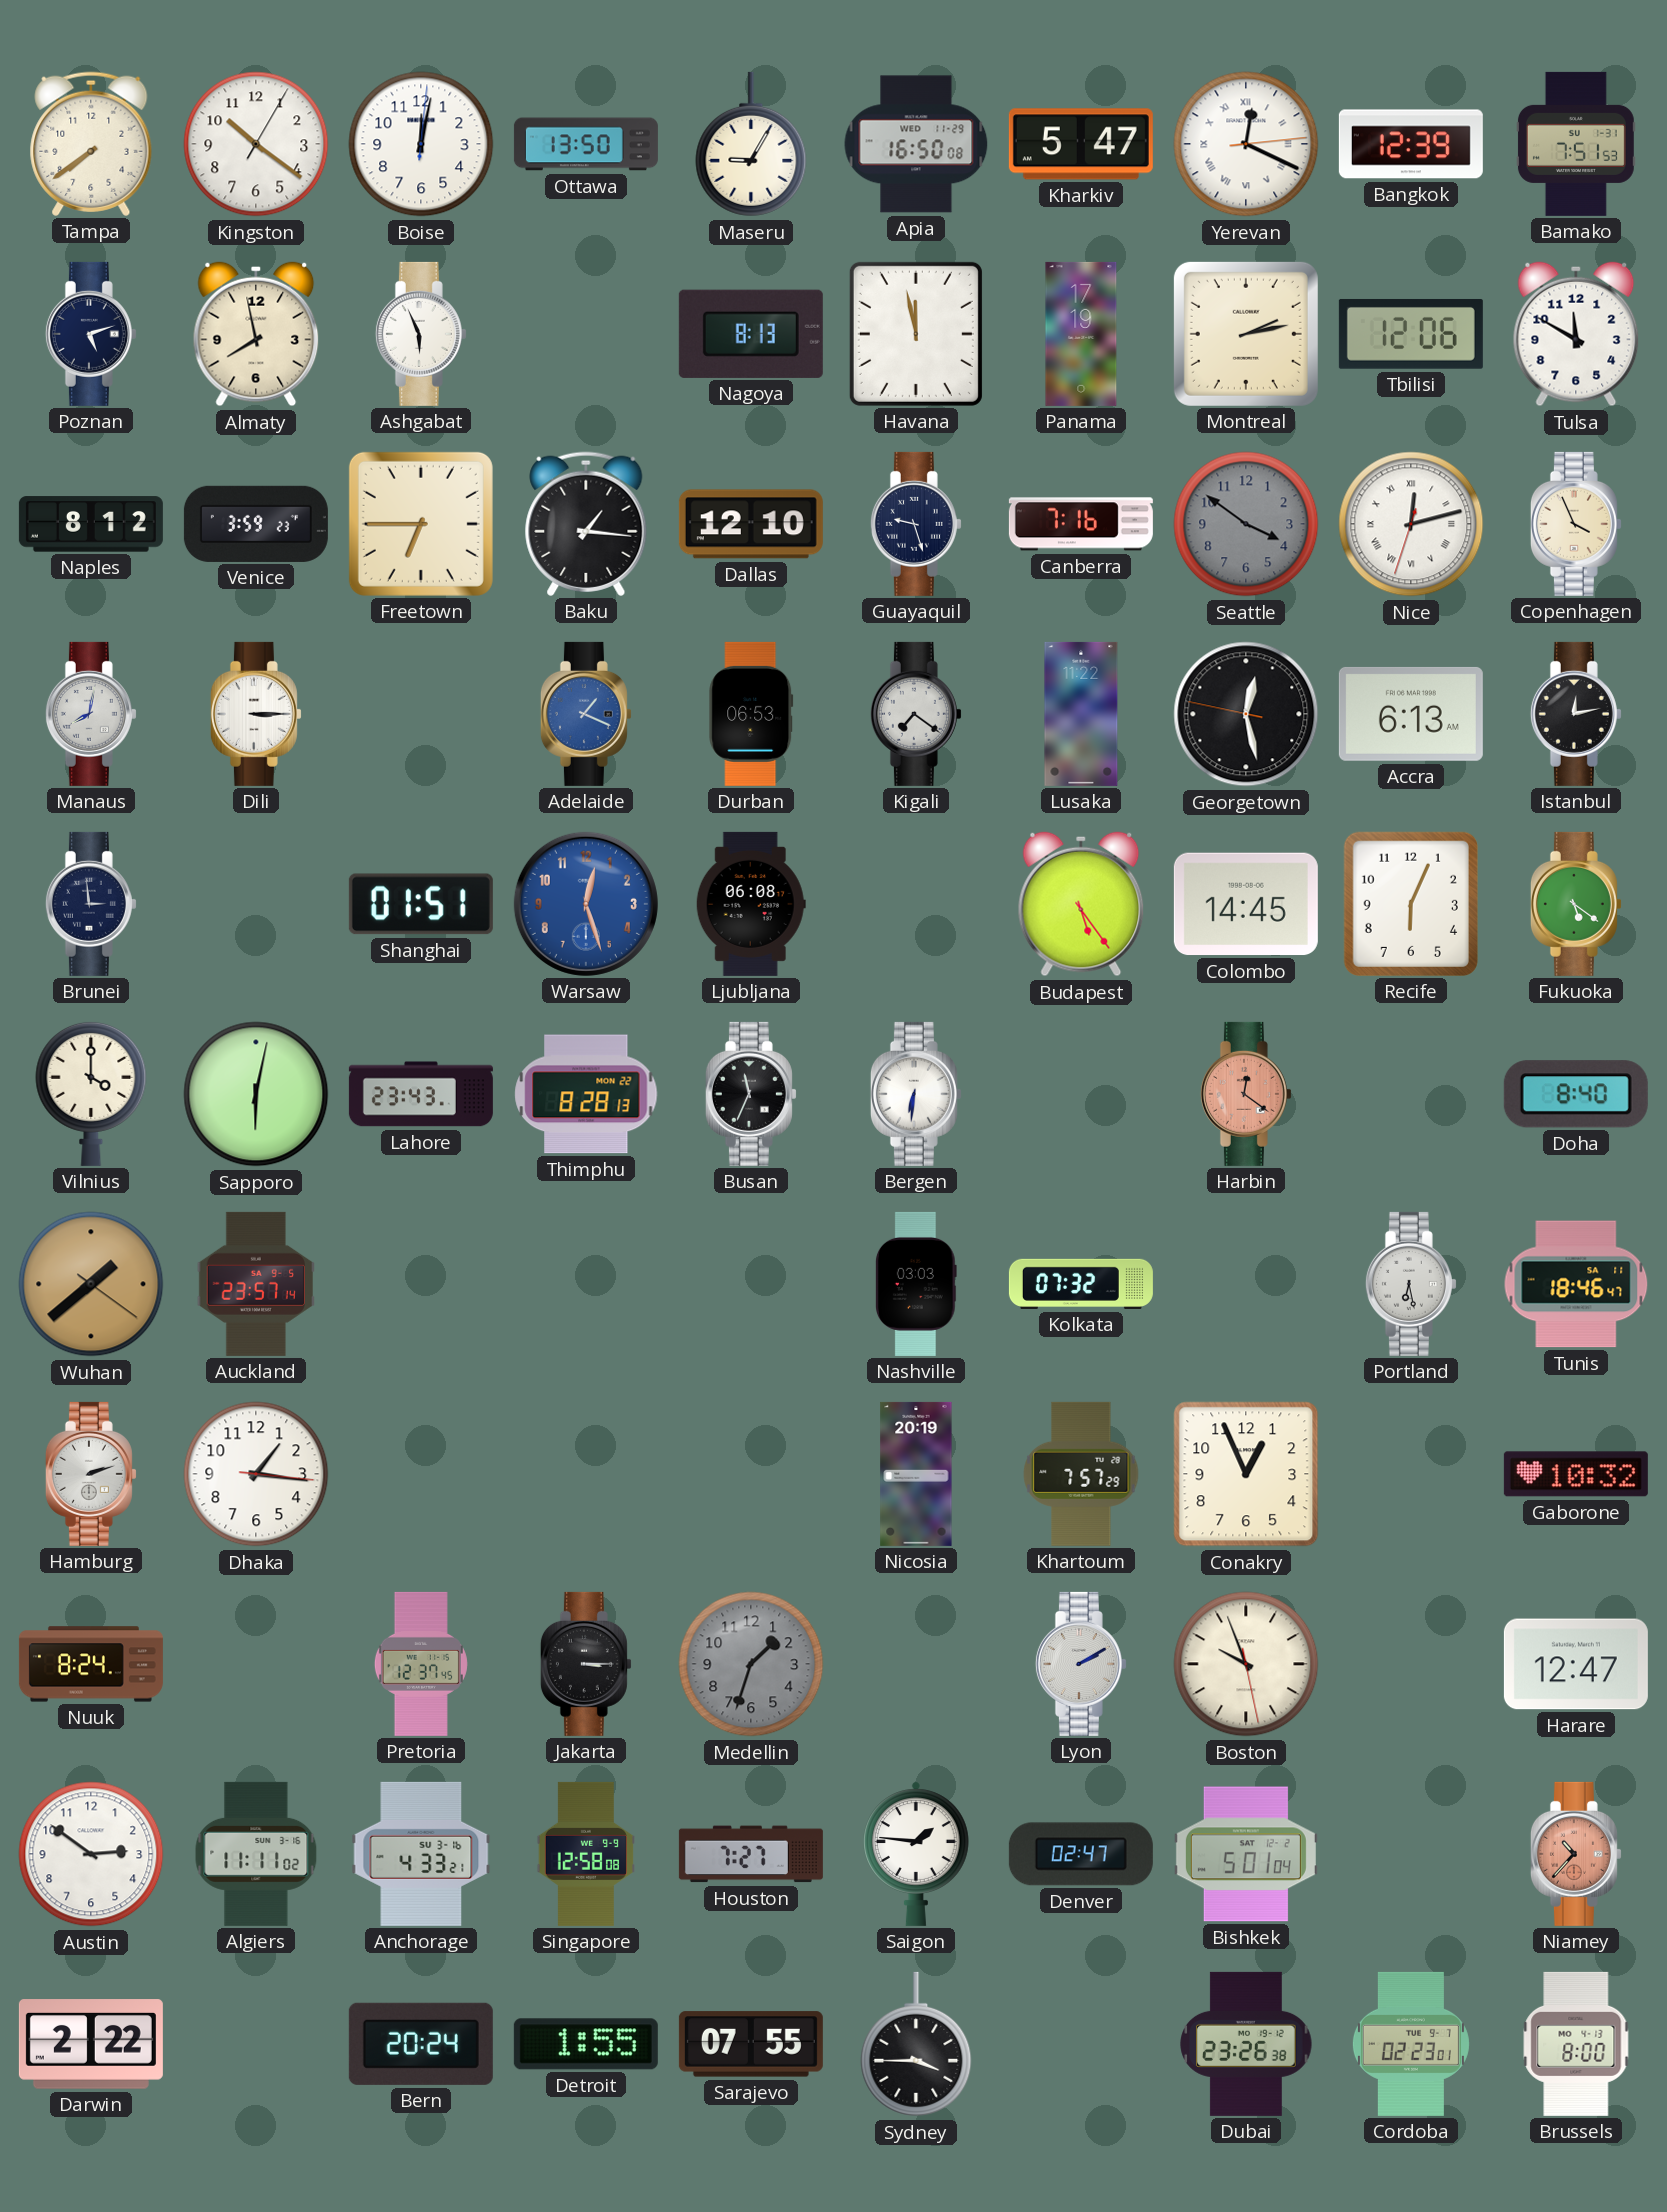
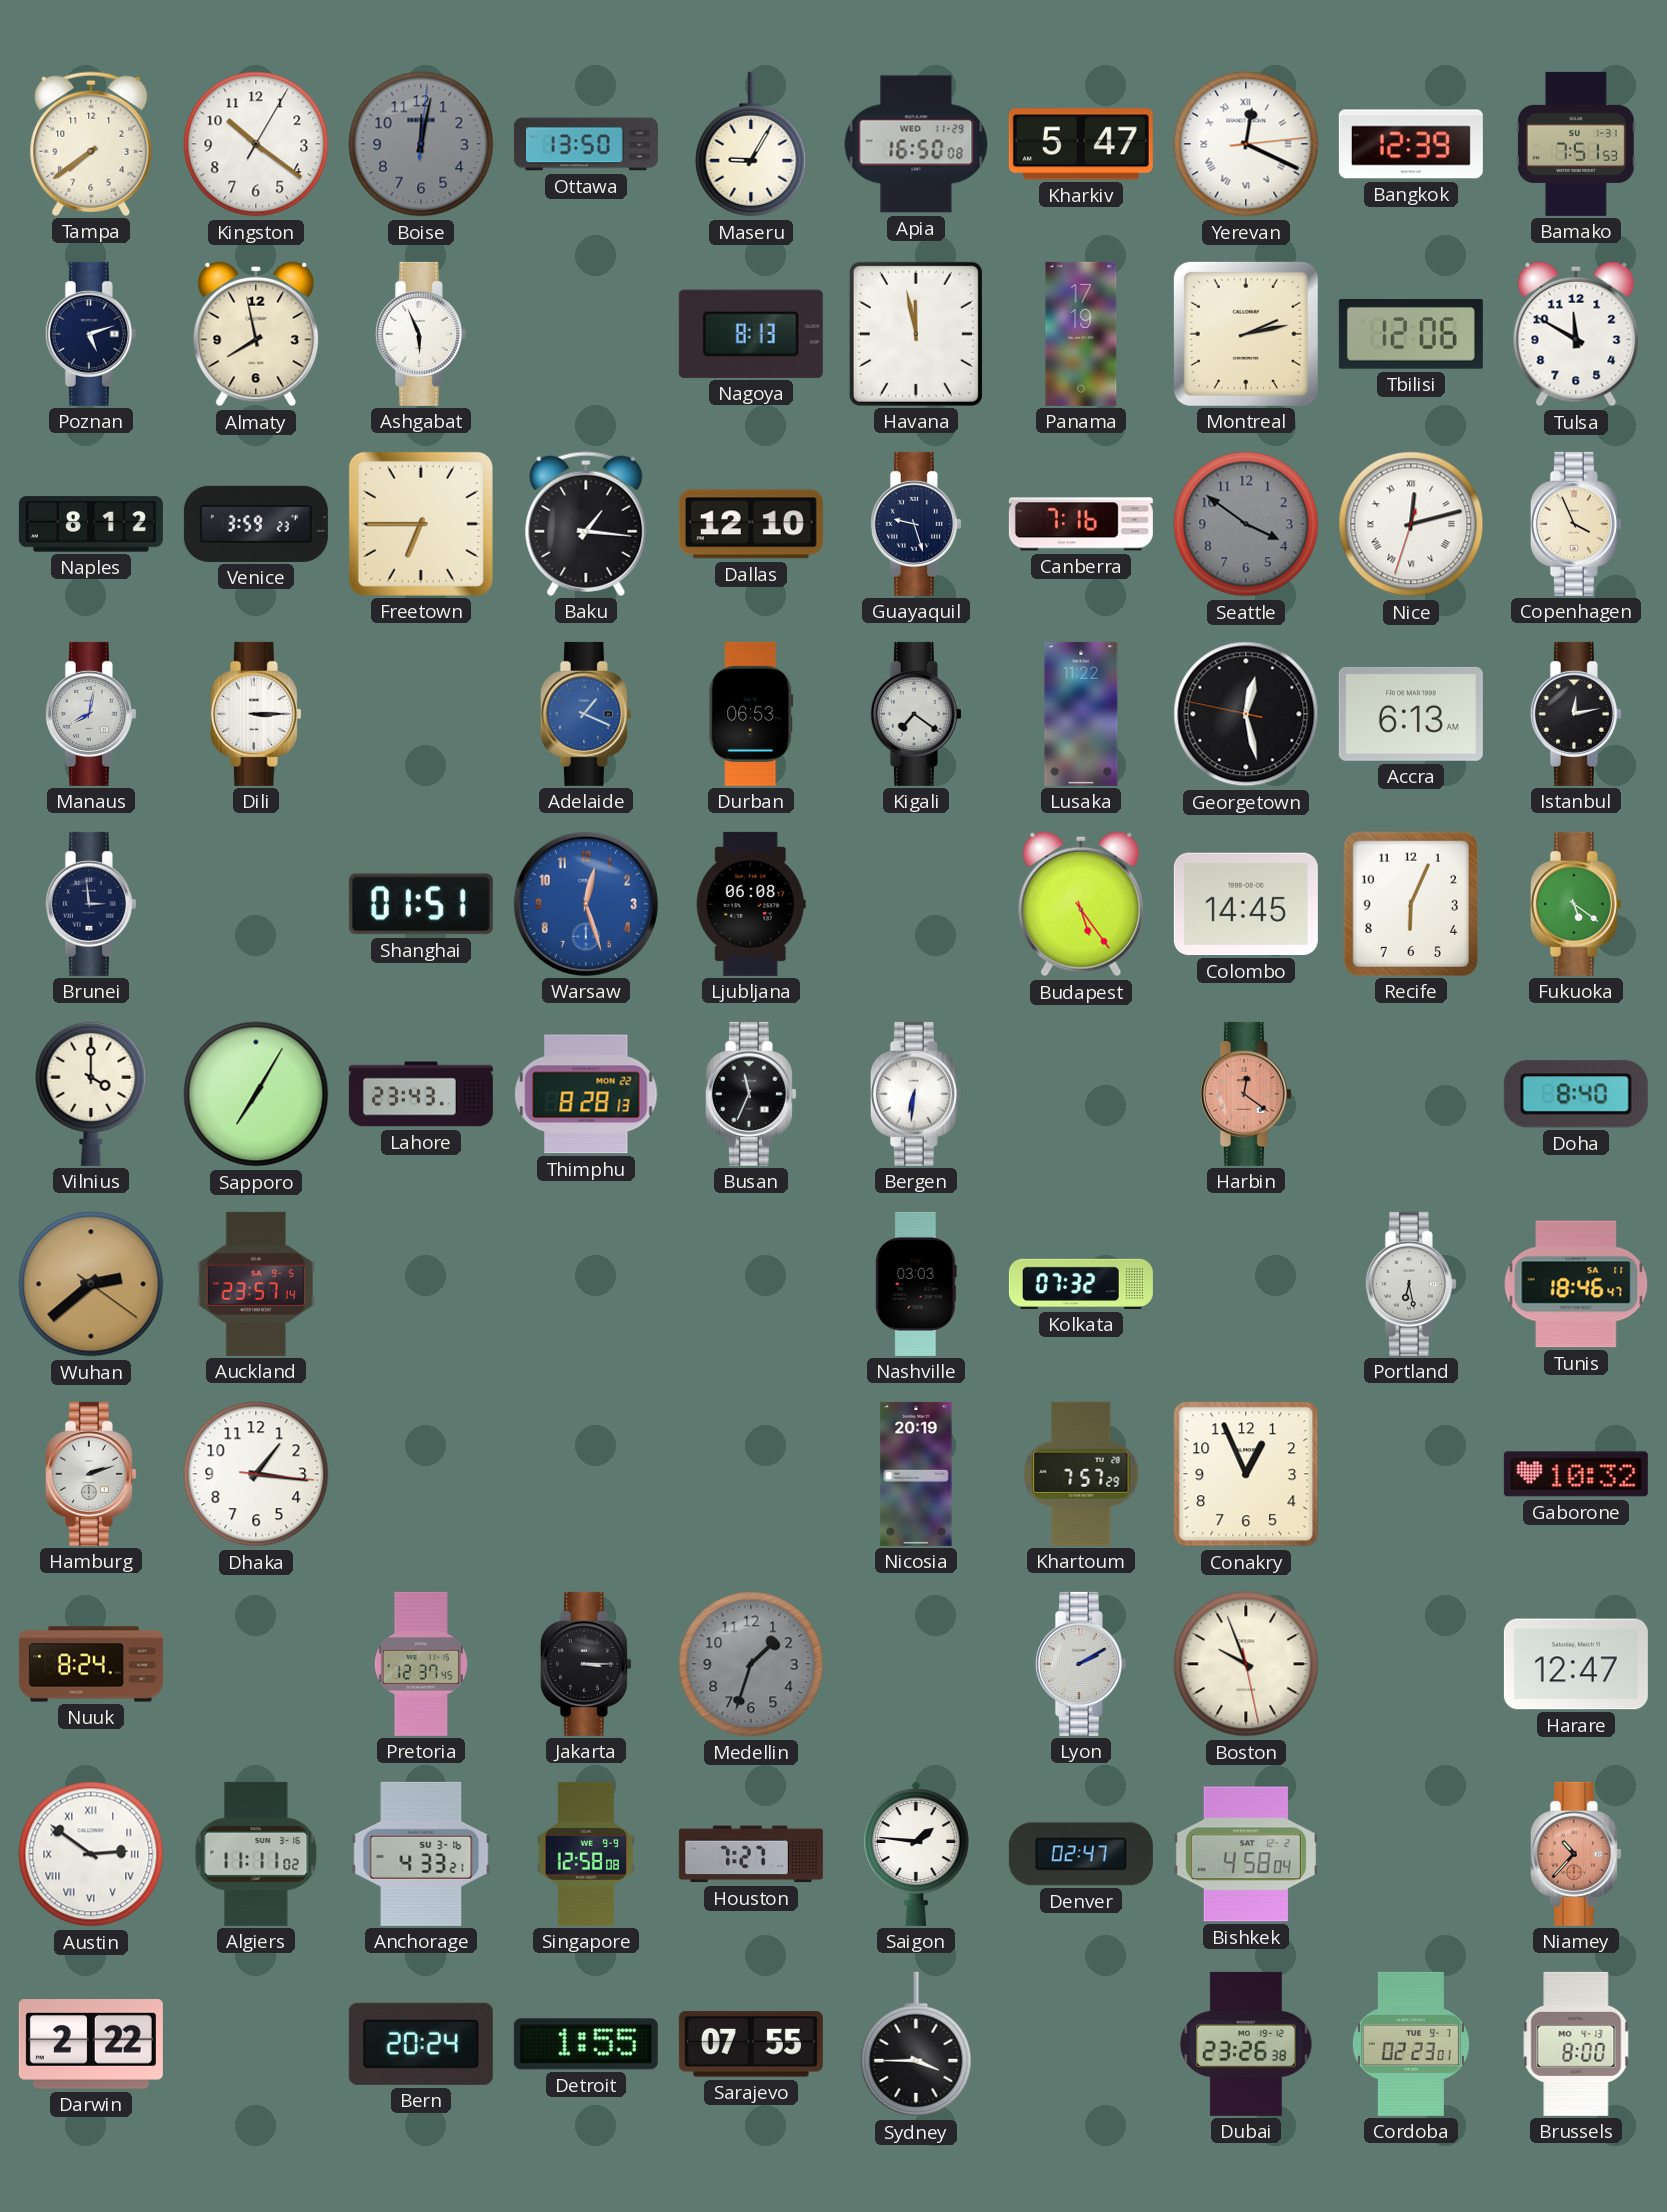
Boise dial: white -> grey (421, 144)
Sapporo: 6:02 -> 7:05 (256, 1094)
Wuhan: 1:38 -> 2:38 (91, 1284)
Austin numerals: Arabic -> Roman (91, 1854)
Bishkek: 5:01 -> 4:58 (1246, 1854)
